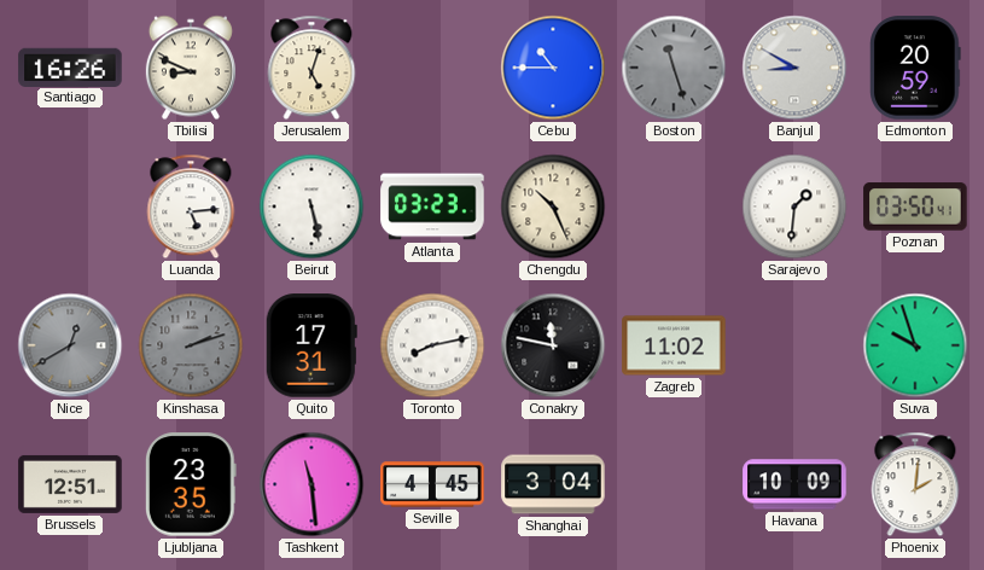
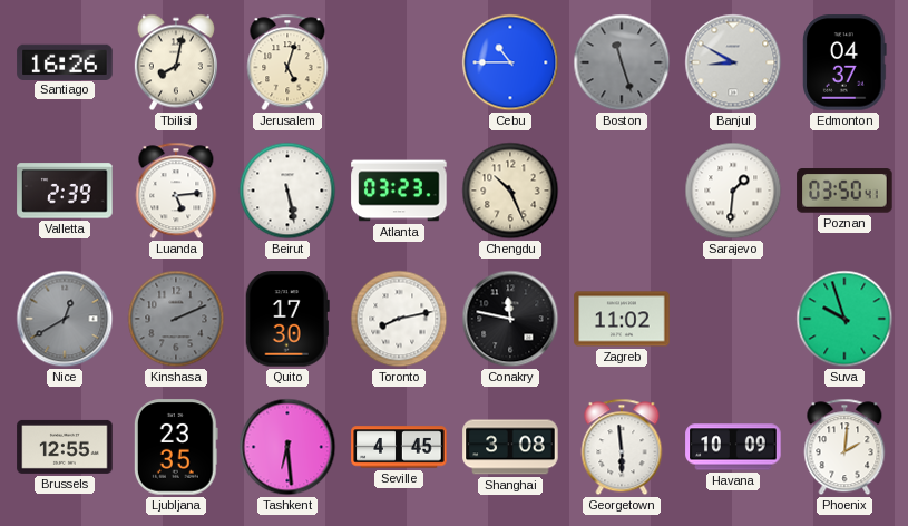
Tbilisi: 8:49 -> 8:02 (176, 62)
Edmonton: 20:59 -> 04:37 (844, 62)
Valletta: none -> 2:39 (65, 191)
Kinshasa: 2:12 -> 2:11 (176, 319)
Quito: 17:31 -> 17:30 (287, 319)
Brussels: 12:51 -> 12:55 (65, 447)
Tashkent: 11:29 -> 6:29 (287, 447)
Shanghai: 3:04 -> 3:08 (510, 447)
Georgetown: none -> 5:59 (622, 447)
